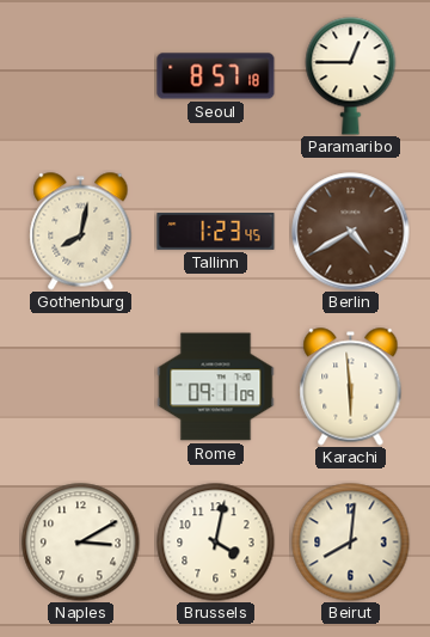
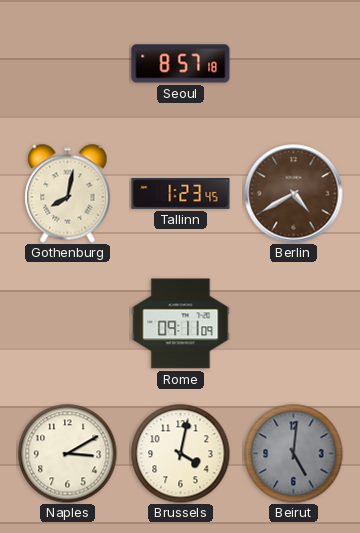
Paramaribo: 12:45 -> none (351, 76)
Karachi: 5:59 -> none (351, 387)
Beirut: 8:01 -> 5:01 (294, 454)
Beirut dial: cream -> grey (294, 454)
